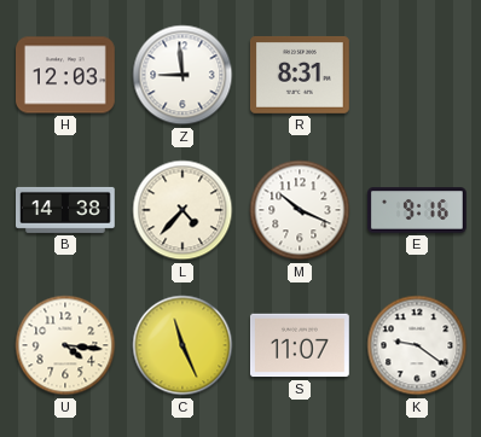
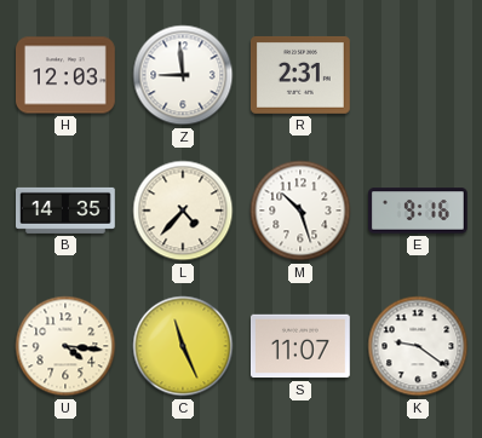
R: 8:31 -> 2:31 (300, 75)
B: 14:38 -> 14:35 (67, 211)
M: 10:19 -> 10:27 (300, 211)
